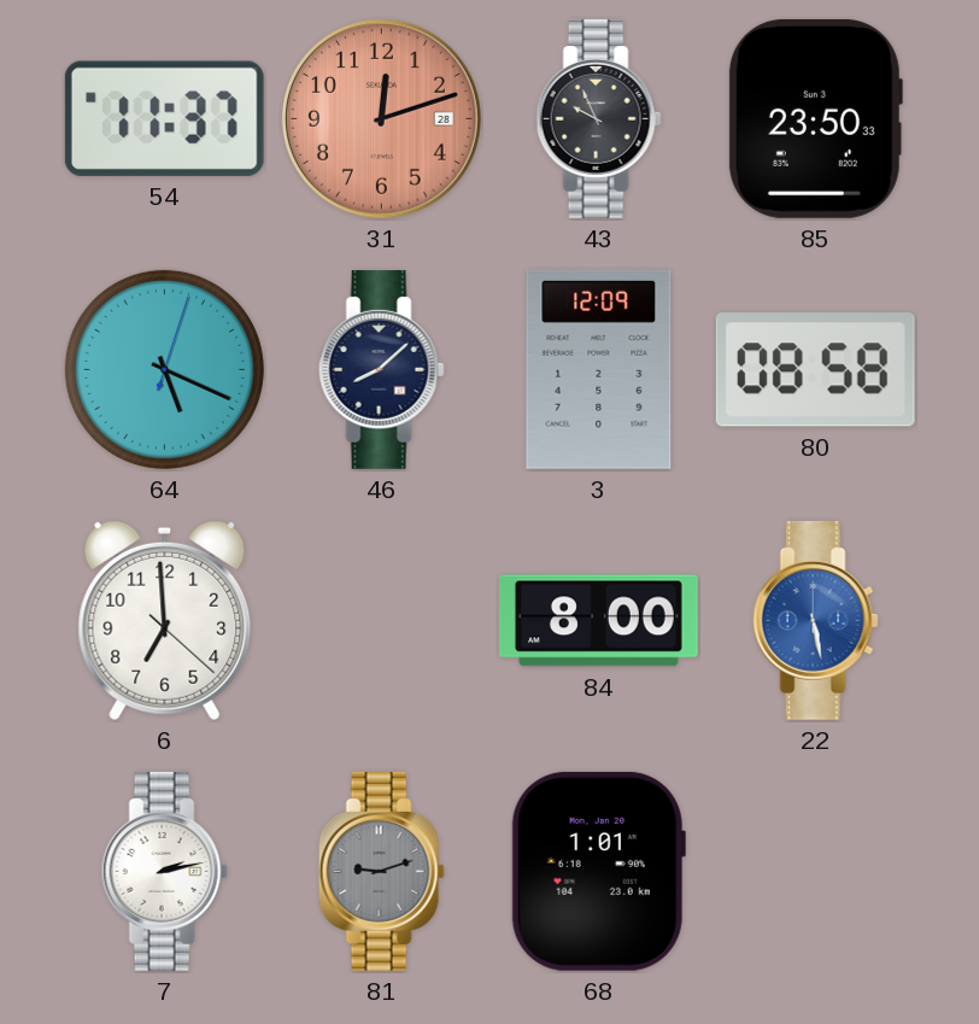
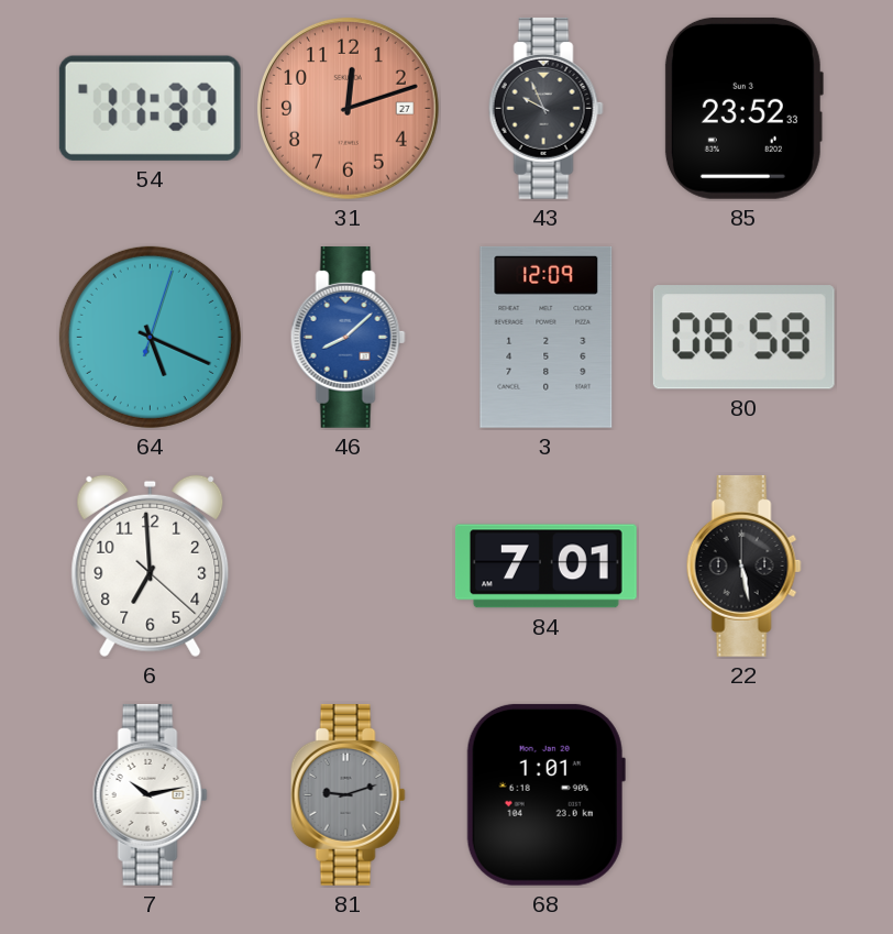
31 date: 28 -> 27 (348, 108)
85: 23:50 -> 23:52 (743, 108)
46 dial: navy -> blue (348, 337)
84: 8:00 -> 7:01 (545, 567)
22 dial: blue -> black (743, 565)
7: 2:13 -> 10:13 (150, 794)
